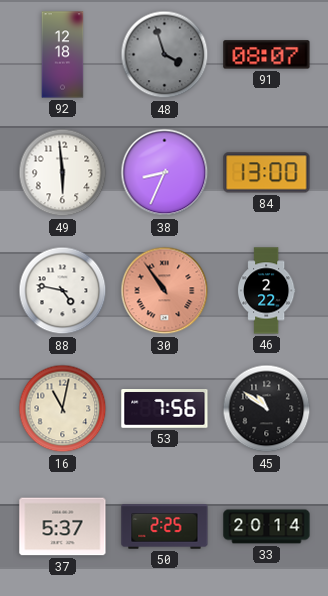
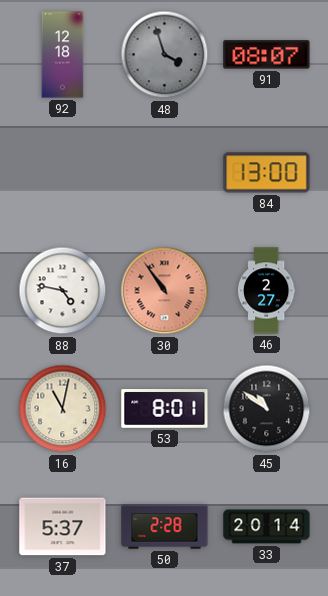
49: 5:59 -> none (63, 173)
38: 8:34 -> none (165, 173)
46: 2:22 -> 2:27 (266, 291)
53: 7:56 -> 8:01 (165, 409)
50: 2:25 -> 2:28 (165, 527)
